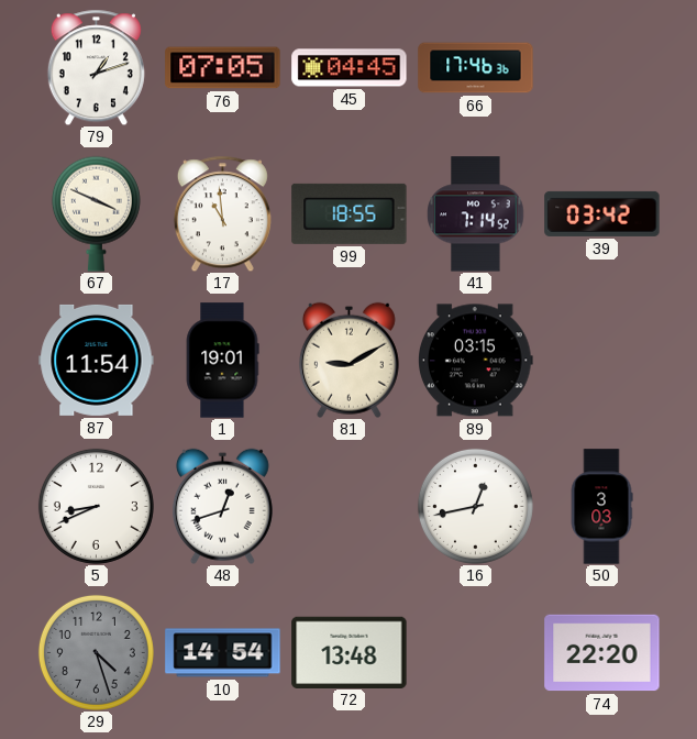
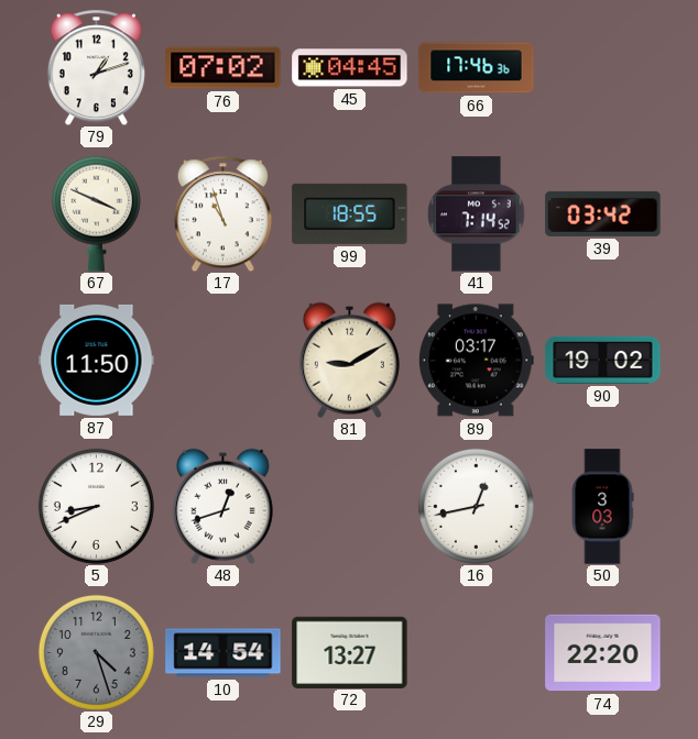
76: 07:05 -> 07:02 (223, 68)
17: 10:59 -> 10:57 (222, 213)
87: 11:54 -> 11:50 (97, 360)
1: 19:01 -> none (222, 361)
89: 03:15 -> 03:17 (477, 361)
90: none -> 19:02 (603, 360)
72: 13:48 -> 13:27 (350, 652)
